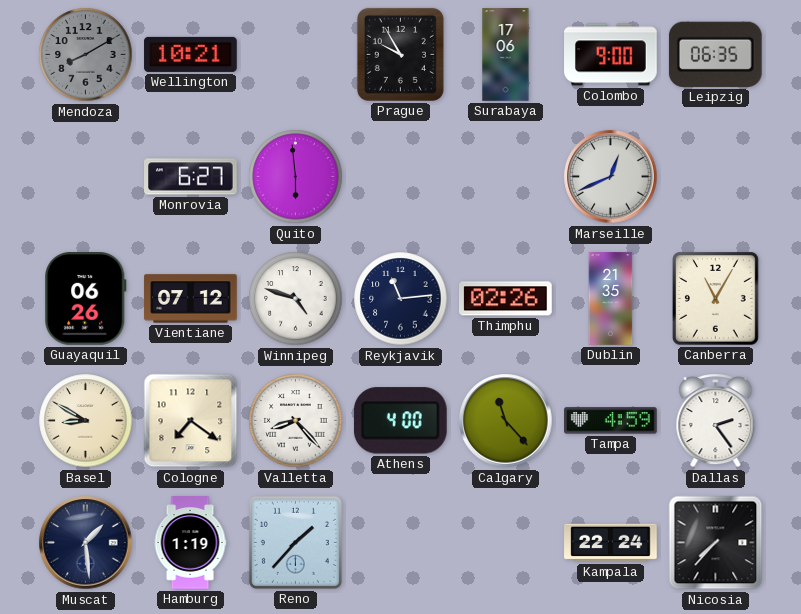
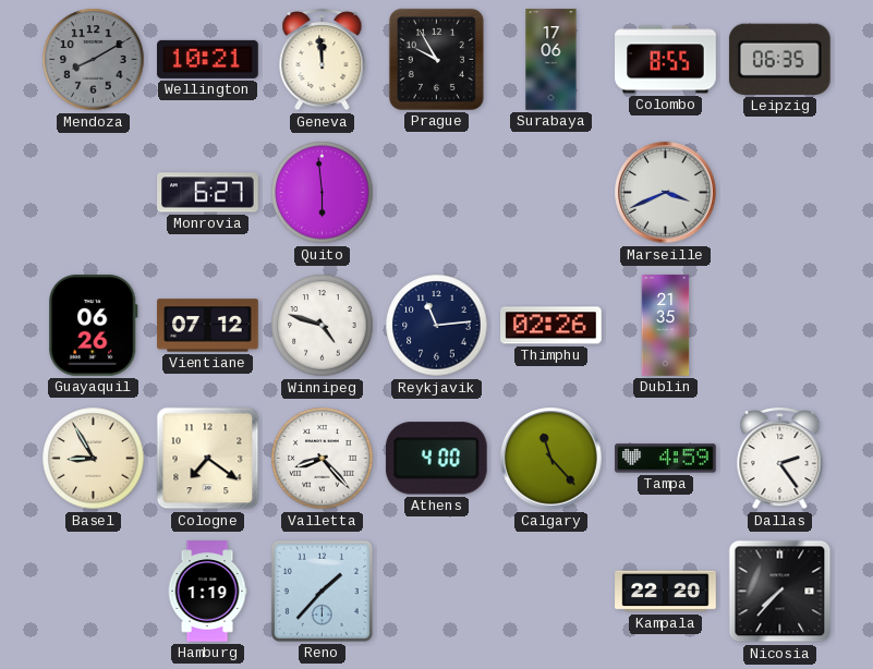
Geneva: none -> 11:59 (323, 60)
Colombo: 9:00 -> 8:55 (666, 60)
Marseille: 12:41 -> 3:41 (666, 193)
Canberra: 11:05 -> none (716, 299)
Basel: 8:50 -> 8:55 (94, 459)
Muscat: 1:29 -> none (86, 543)
Kampala: 22:24 -> 22:20 (666, 592)
